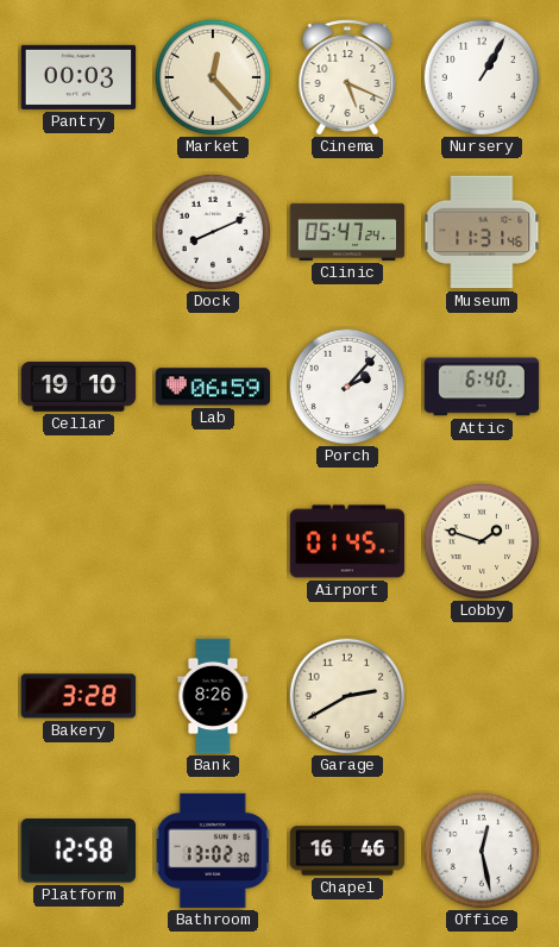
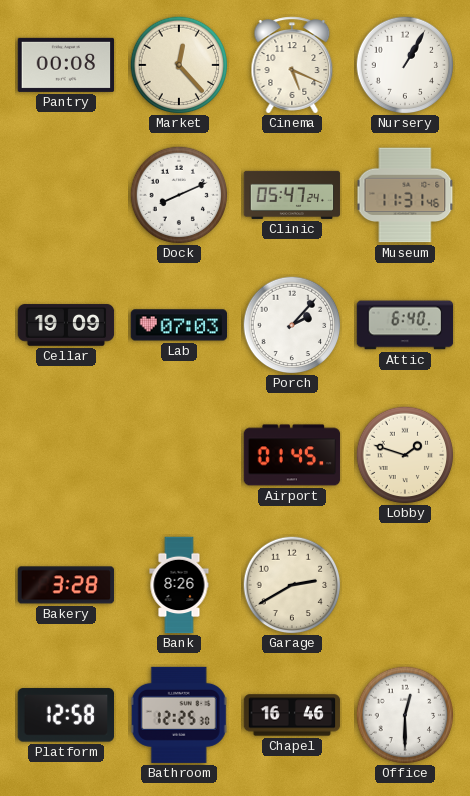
Pantry: 00:03 -> 00:08 (66, 65)
Cellar: 19:10 -> 19:09 (66, 325)
Lab: 06:59 -> 07:03 (179, 325)
Bathroom: 13:02 -> 12:25 (179, 715)
Office: 12:28 -> 12:30 (405, 715)
